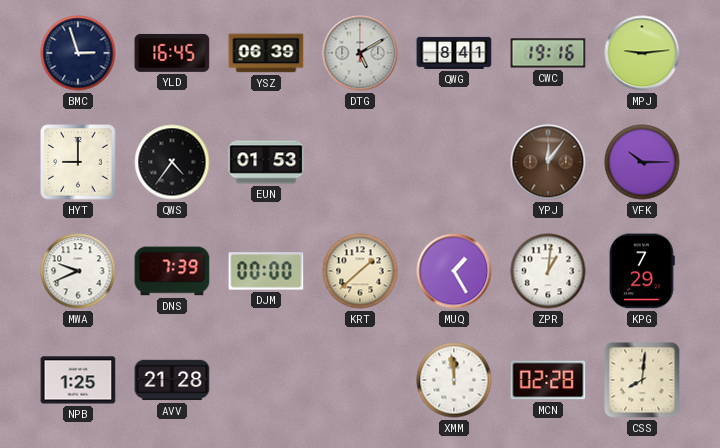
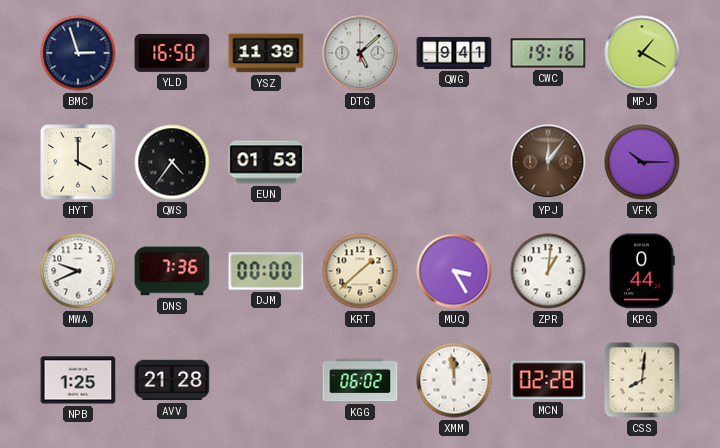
YLD: 16:45 -> 16:50 (172, 53)
YSZ: 06:39 -> 11:39 (266, 53)
DTG: 5:10 -> 5:08 (360, 53)
QWG: 8:41 -> 9:41 (454, 53)
MPJ: 9:14 -> 1:20 (642, 53)
HYT: 9:00 -> 4:00 (78, 162)
DNS: 7:39 -> 7:36 (172, 271)
MUQ: 1:25 -> 3:25 (454, 271)
KPG: 7:29 -> 0:44 (643, 271)
KGG: none -> 06:02 (360, 380)
